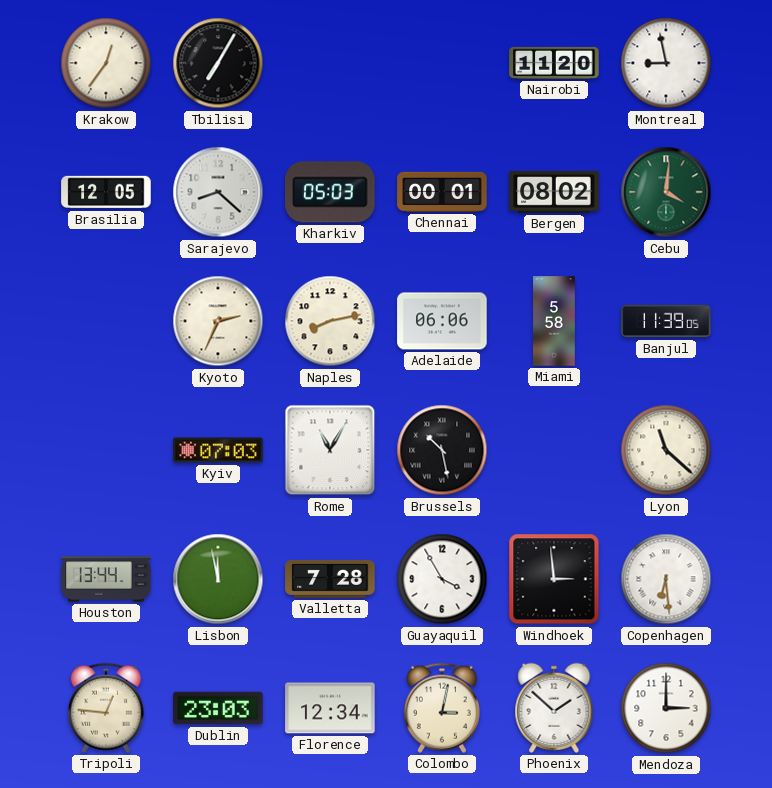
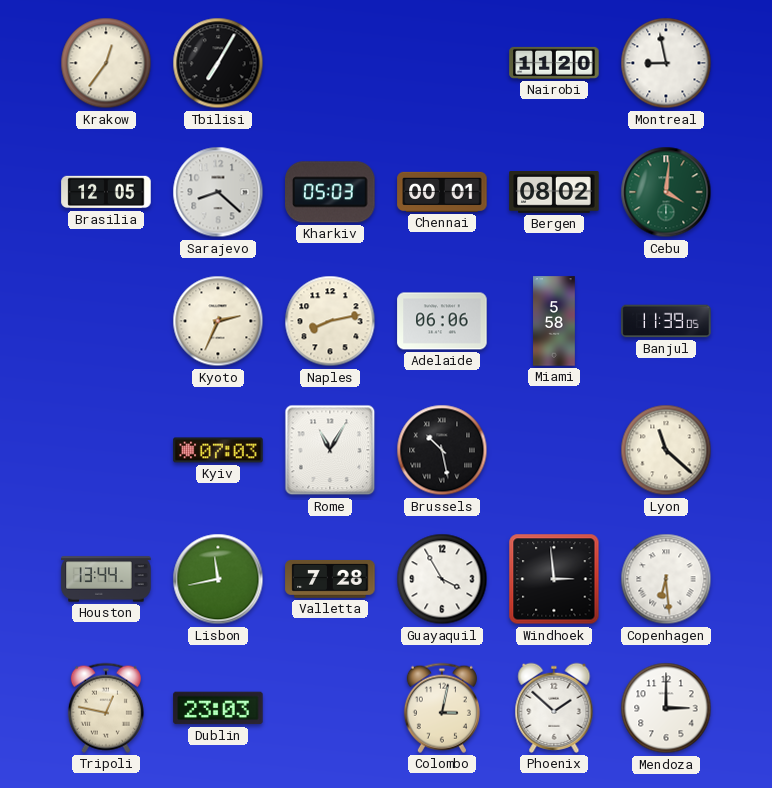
Lisbon: 11:58 -> 11:43 (218, 579)
Tripoli: 12:46 -> 12:47 (106, 708)
Florence: 12:34 -> none (330, 708)
